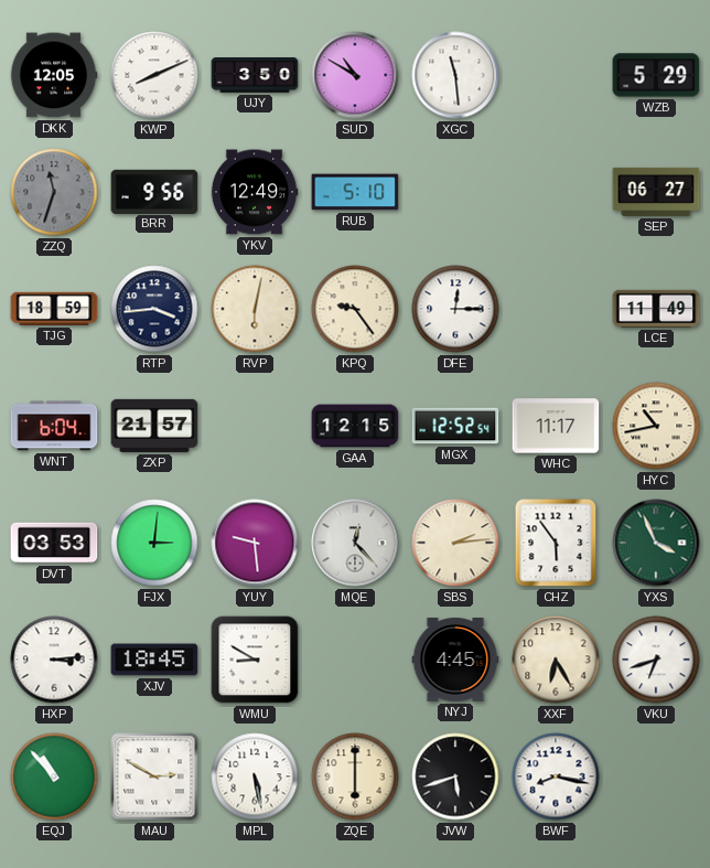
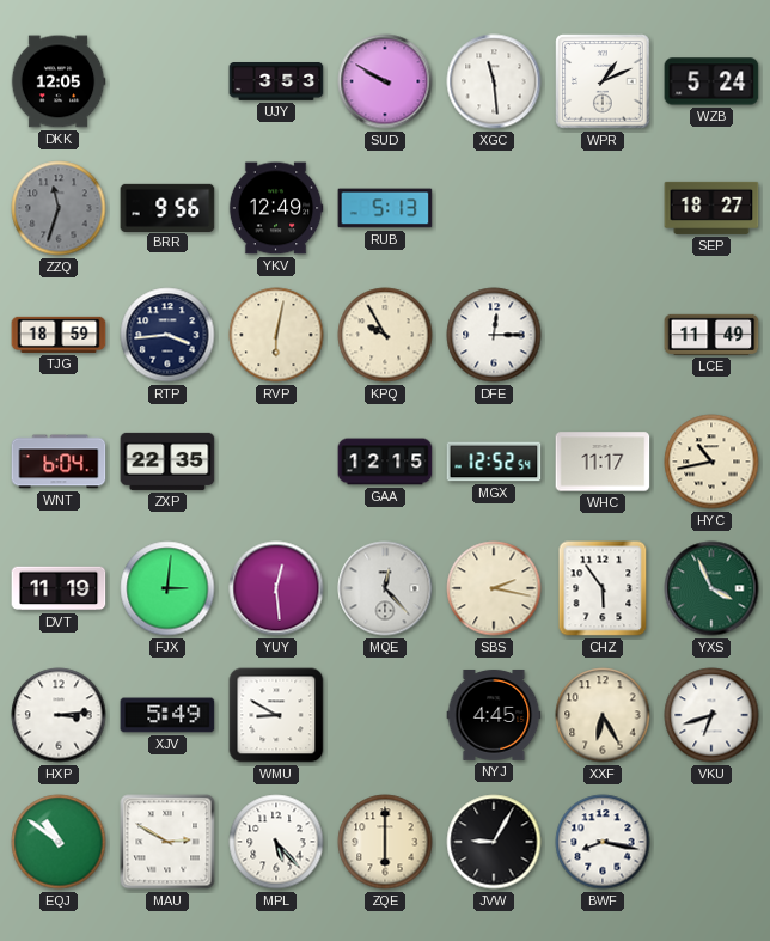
KWP: 8:11 -> none (154, 75)
UJY: 3:50 -> 3:53 (276, 83)
SUD: 10:50 -> 9:50 (385, 81)
WPR: none -> 1:11 (603, 81)
WZB: 5:29 -> 5:24 (711, 81)
RUB: 5:10 -> 5:13 (385, 208)
SEP: 06:27 -> 18:27 (711, 208)
KPQ: 9:24 -> 9:55 (385, 335)
ZXP: 21:57 -> 22:35 (167, 462)
DVT: 03:53 -> 11:19 (59, 588)
YUY: 9:29 -> 12:29 (276, 588)
SBS: 2:14 -> 2:17 (494, 588)
XJV: 18:45 -> 5:49 (167, 715)
EQJ: 10:53 -> 10:51 (59, 842)
MPL: 5:28 -> 5:23 (276, 842)
JVW: 5:42 -> 9:05 (494, 842)
